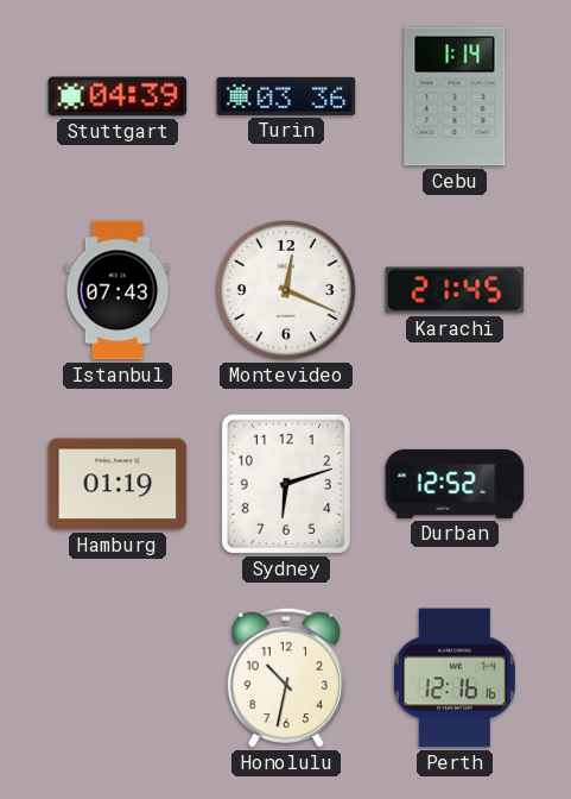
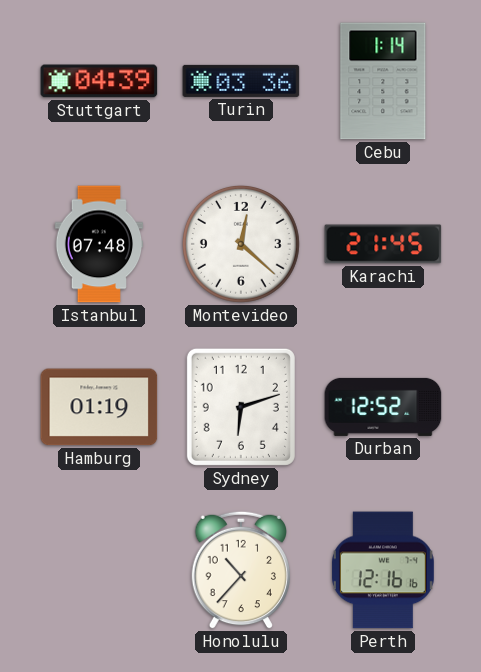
Istanbul: 07:43 -> 07:48 (99, 244)
Montevideo: 12:19 -> 12:22 (241, 244)
Honolulu: 10:32 -> 10:37 (240, 570)
